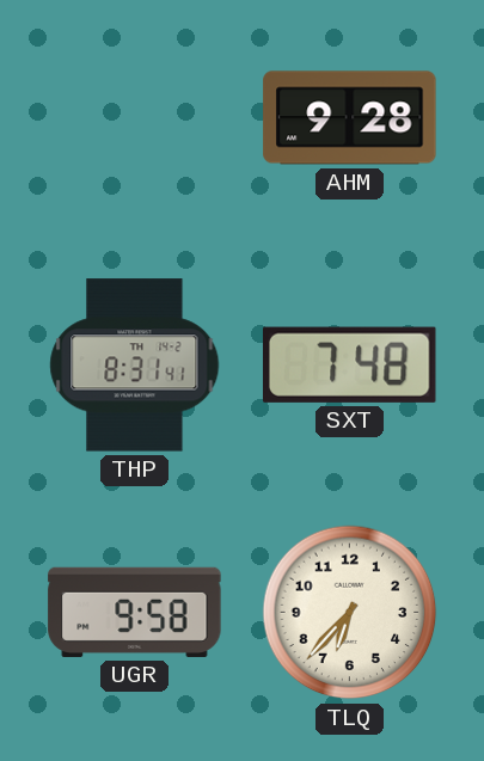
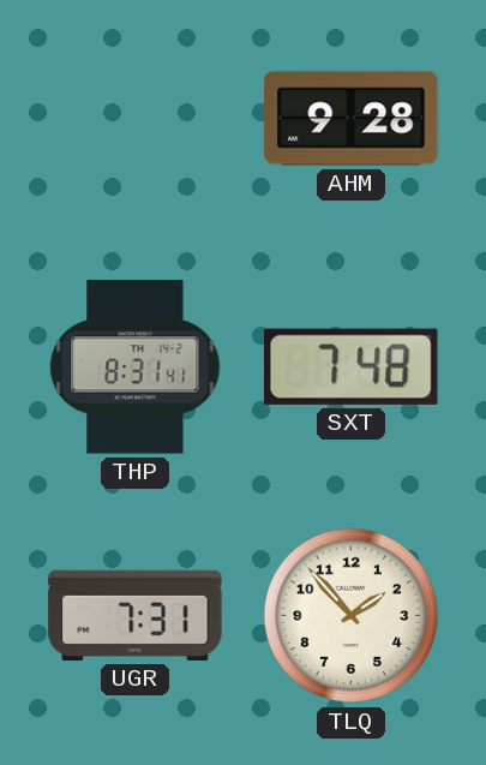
UGR: 9:58 -> 7:31 (136, 615)
TLQ: 6:37 -> 1:53 (352, 616)
